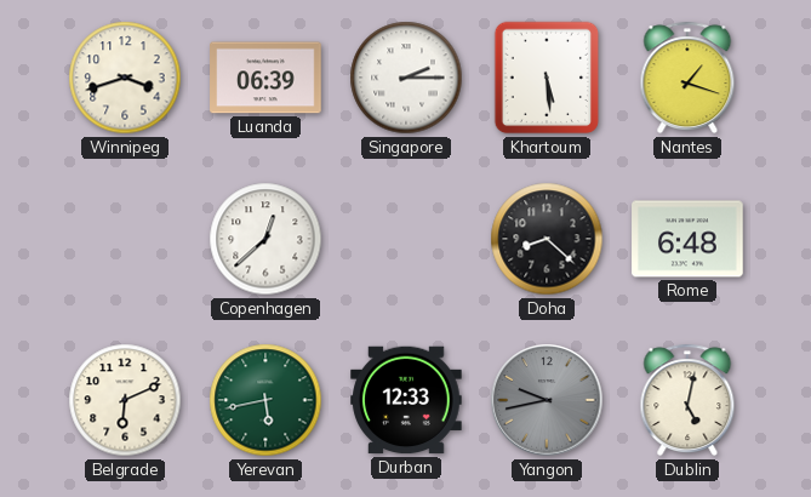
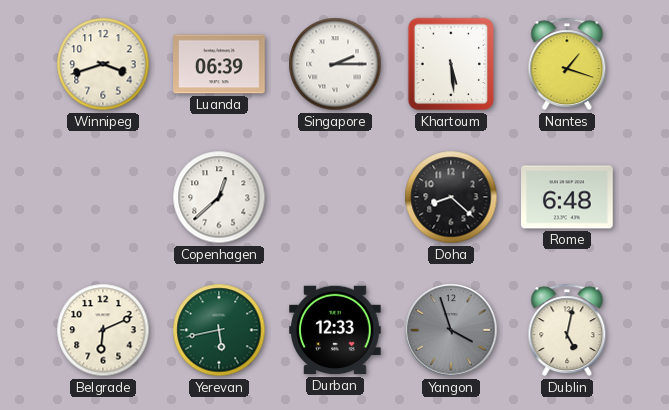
Yangon: 9:43 -> 3:57 (451, 330)
